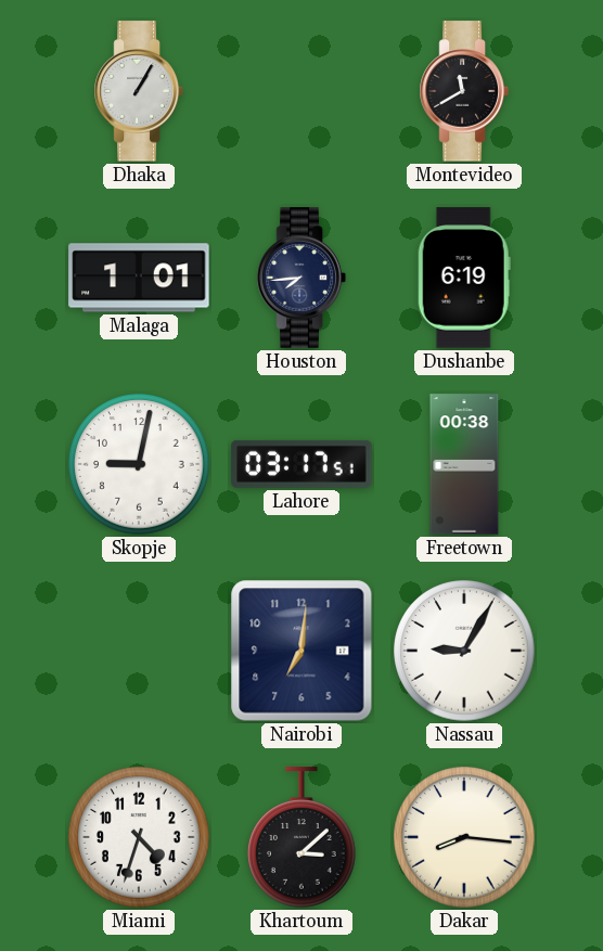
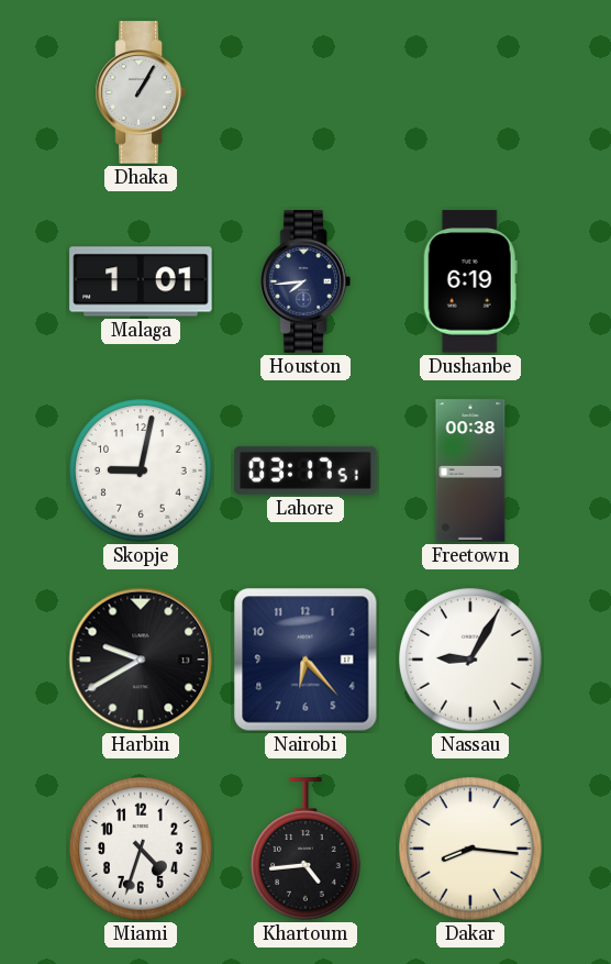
Montevideo: 11:40 -> none (464, 91)
Harbin: none -> 9:40 (141, 660)
Nairobi: 7:01 -> 6:23 (305, 660)
Khartoum: 3:08 -> 4:44 (307, 849)
